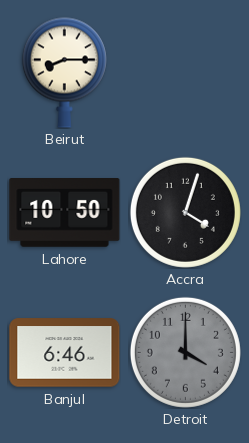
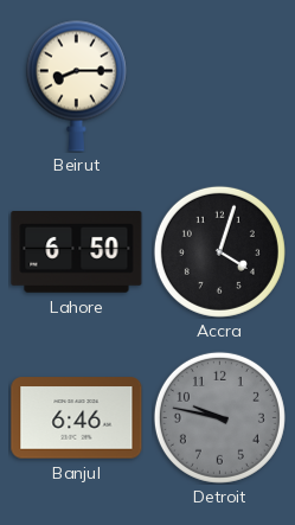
Lahore: 10:50 -> 6:50 (77, 252)
Detroit: 4:00 -> 9:47 (219, 417)
